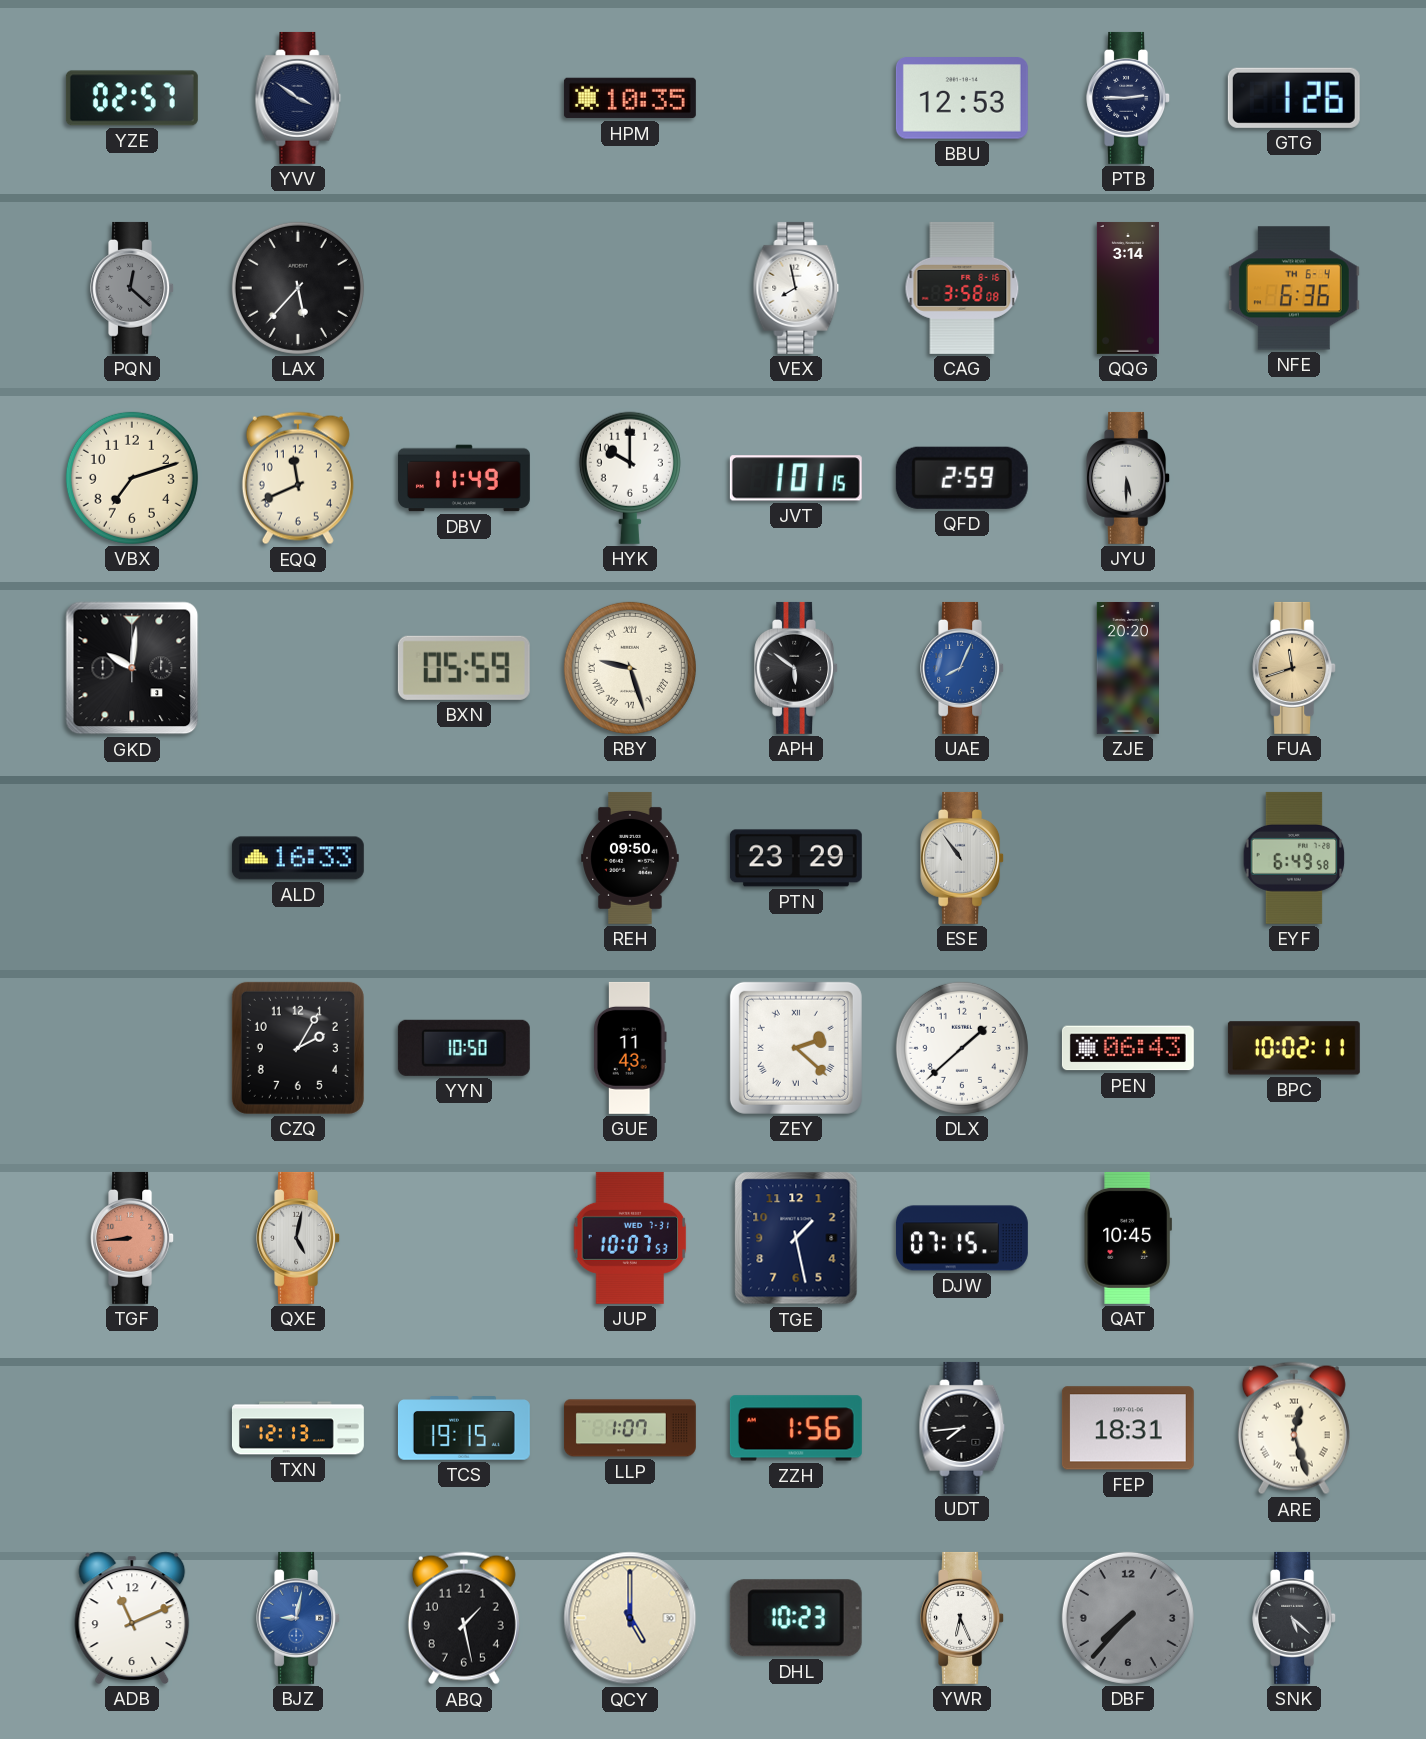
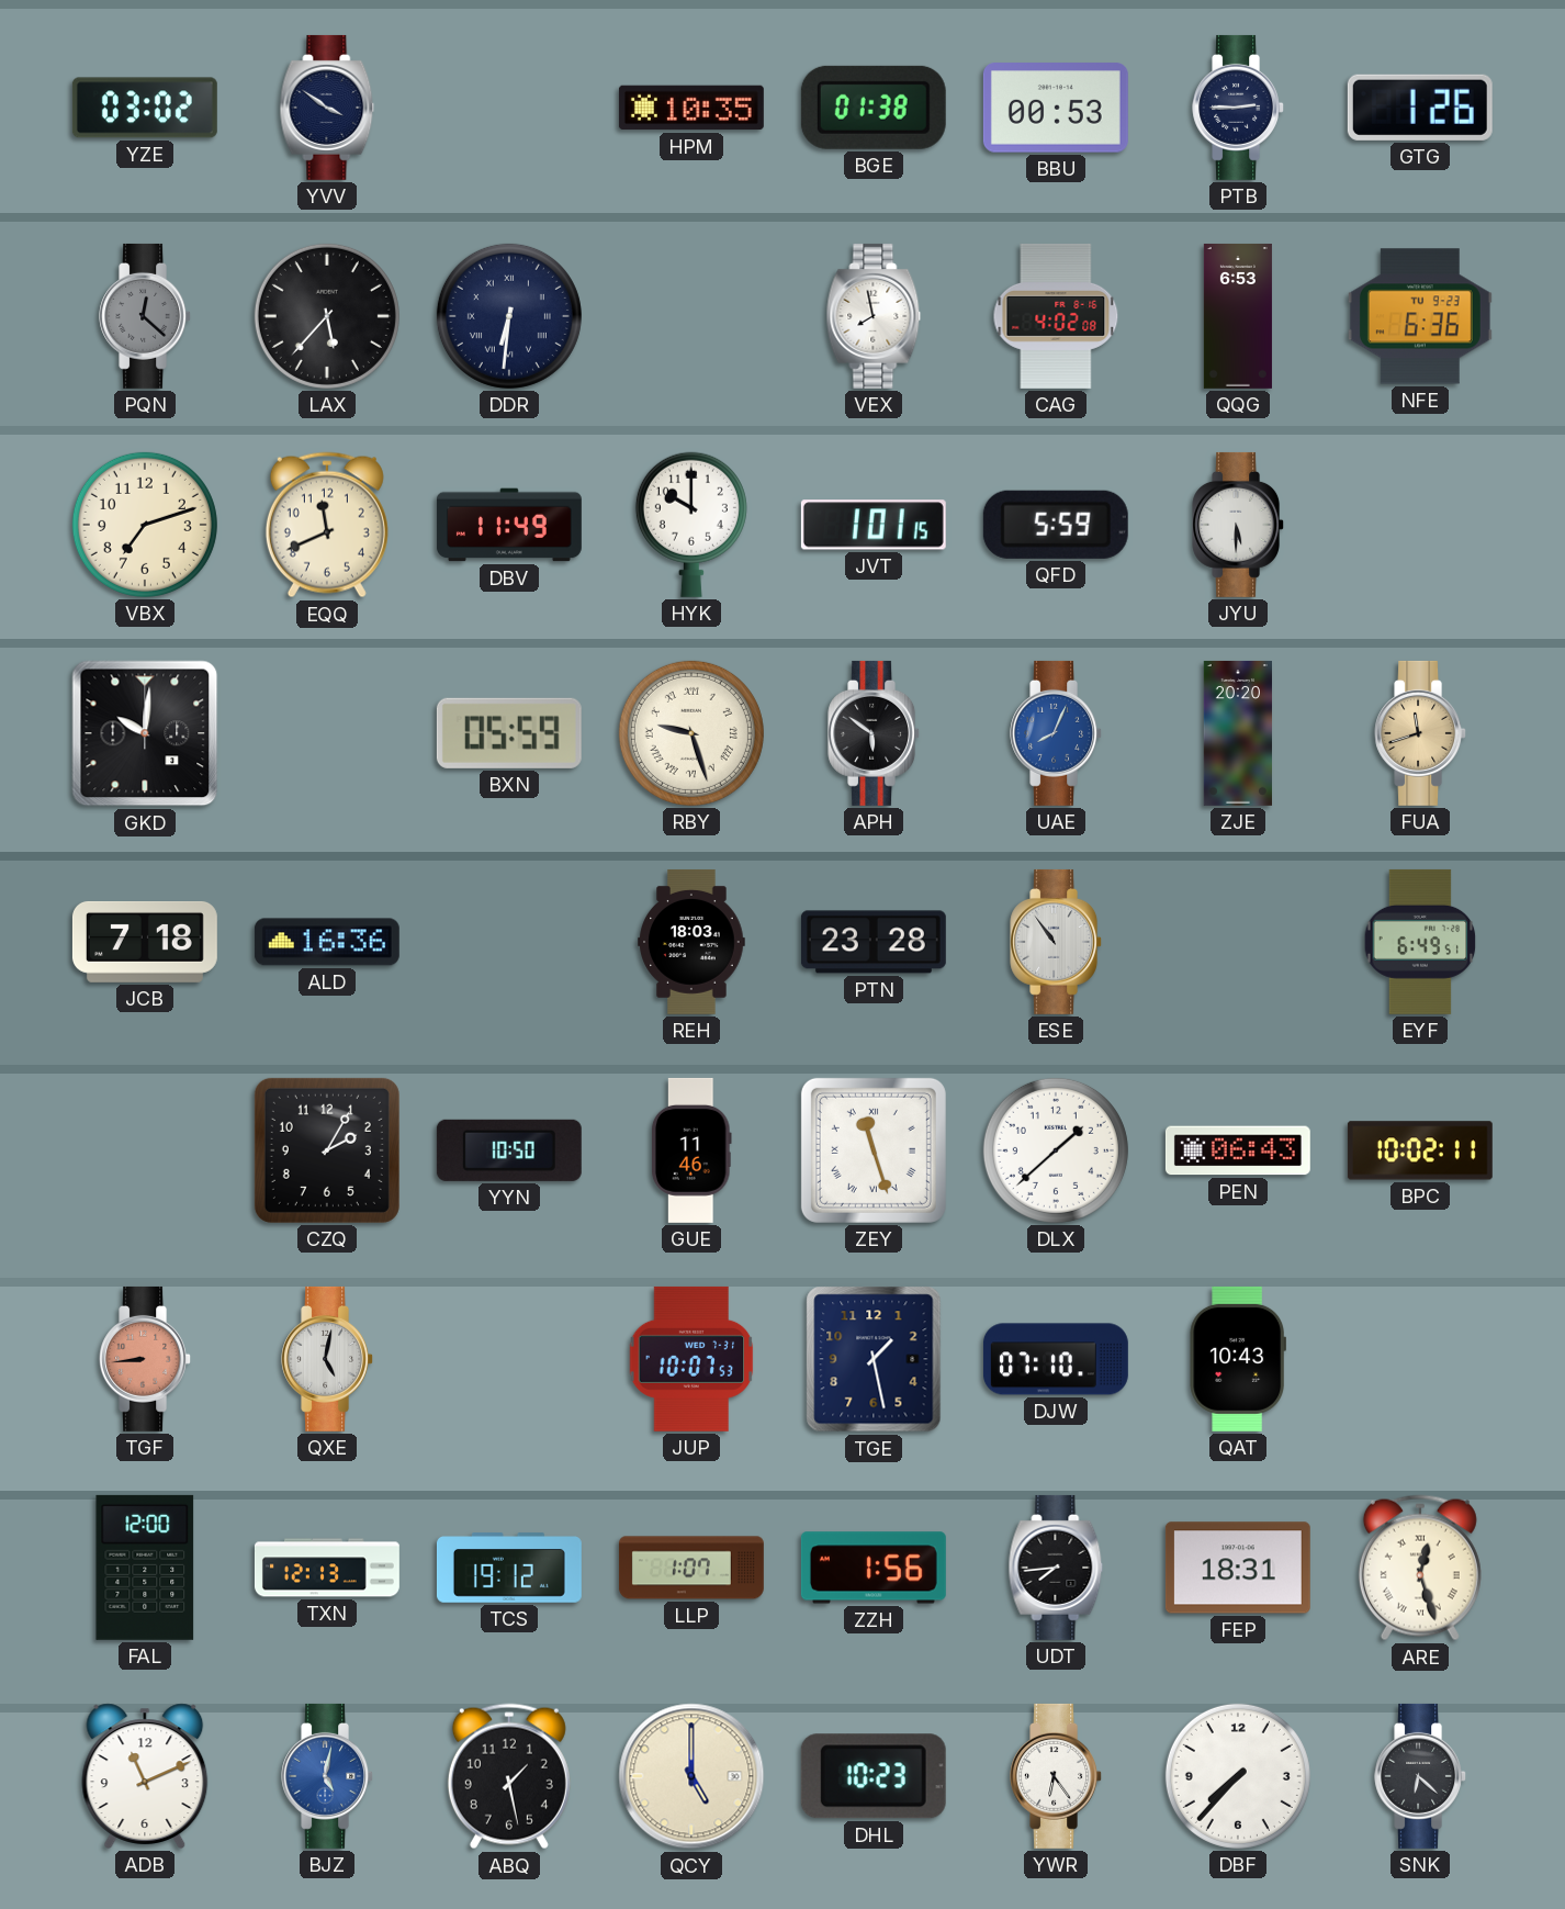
YZE: 02:57 -> 03:02 (145, 108)
BGE: none -> 01:38 (874, 108)
BBU: 12:53 -> 00:53 (1056, 108)
DDR: none -> 6:31 (509, 316)
CAG: 3:58 -> 4:02 (1056, 316)
QQG: 3:14 -> 6:53 (1238, 316)
NFE date: TH 6-4 -> TU 9-23 (1420, 316)
QFD: 2:59 -> 5:59 (1056, 525)
JCB: none -> 7:18 (145, 942)
ALD: 16:33 -> 16:36 (327, 942)
REH: 09:50 -> 18:03 (691, 942)
PTN: 23:29 -> 23:28 (874, 942)
EYF: 6:49:58 -> 6:49:51 (1420, 942)
GUE: 11:43 -> 11:46 (691, 1150)
ZEY: 2:22 -> 11:27 (874, 1150)
DJW: 07:15 -> 07:10 (1056, 1359)
QAT: 10:45 -> 10:43 (1237, 1359)
FAL: none -> 12:00 (145, 1568)
TCS: 19:15 -> 19:12 (509, 1568)
BJZ: 9:02 -> 5:02 (328, 1776)
YWR: 6:26 -> 6:24 (1057, 1776)
DBF dial: grey -> white (1238, 1776)
SNK: 5:22 -> 6:22 (1421, 1776)
